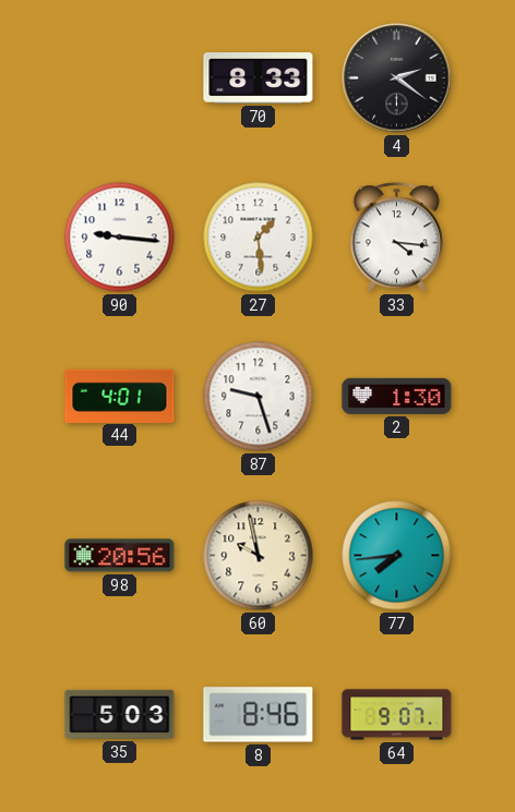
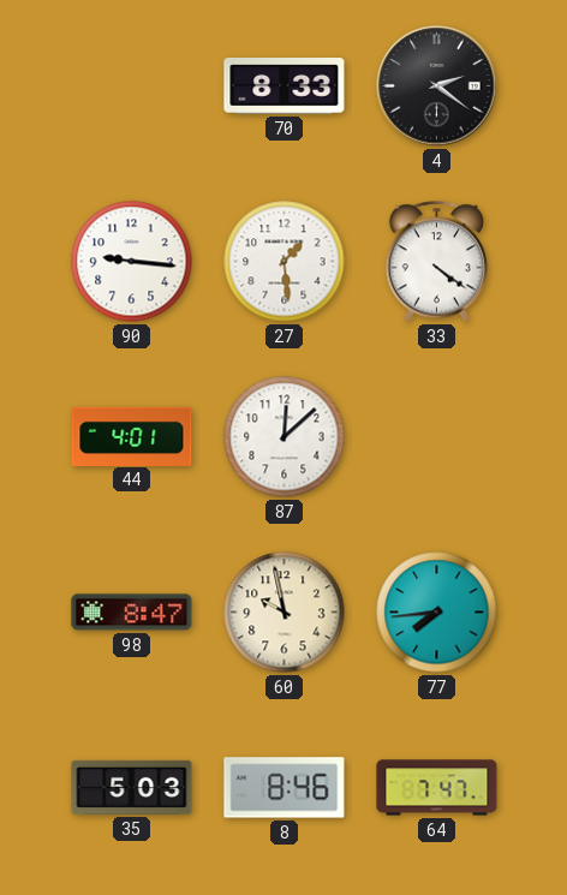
33: 4:16 -> 4:21 (437, 262)
87: 9:27 -> 12:08 (285, 437)
2: 1:30 -> none (397, 396)
98: 20:56 -> 8:47 (132, 613)
64: 9:07 -> 7:47 (437, 788)
